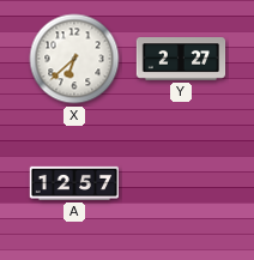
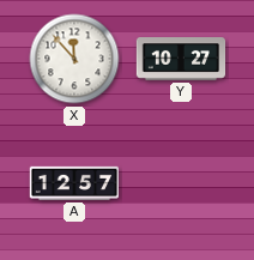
X: 6:38 -> 11:53 (74, 59)
Y: 2:27 -> 10:27 (181, 60)
